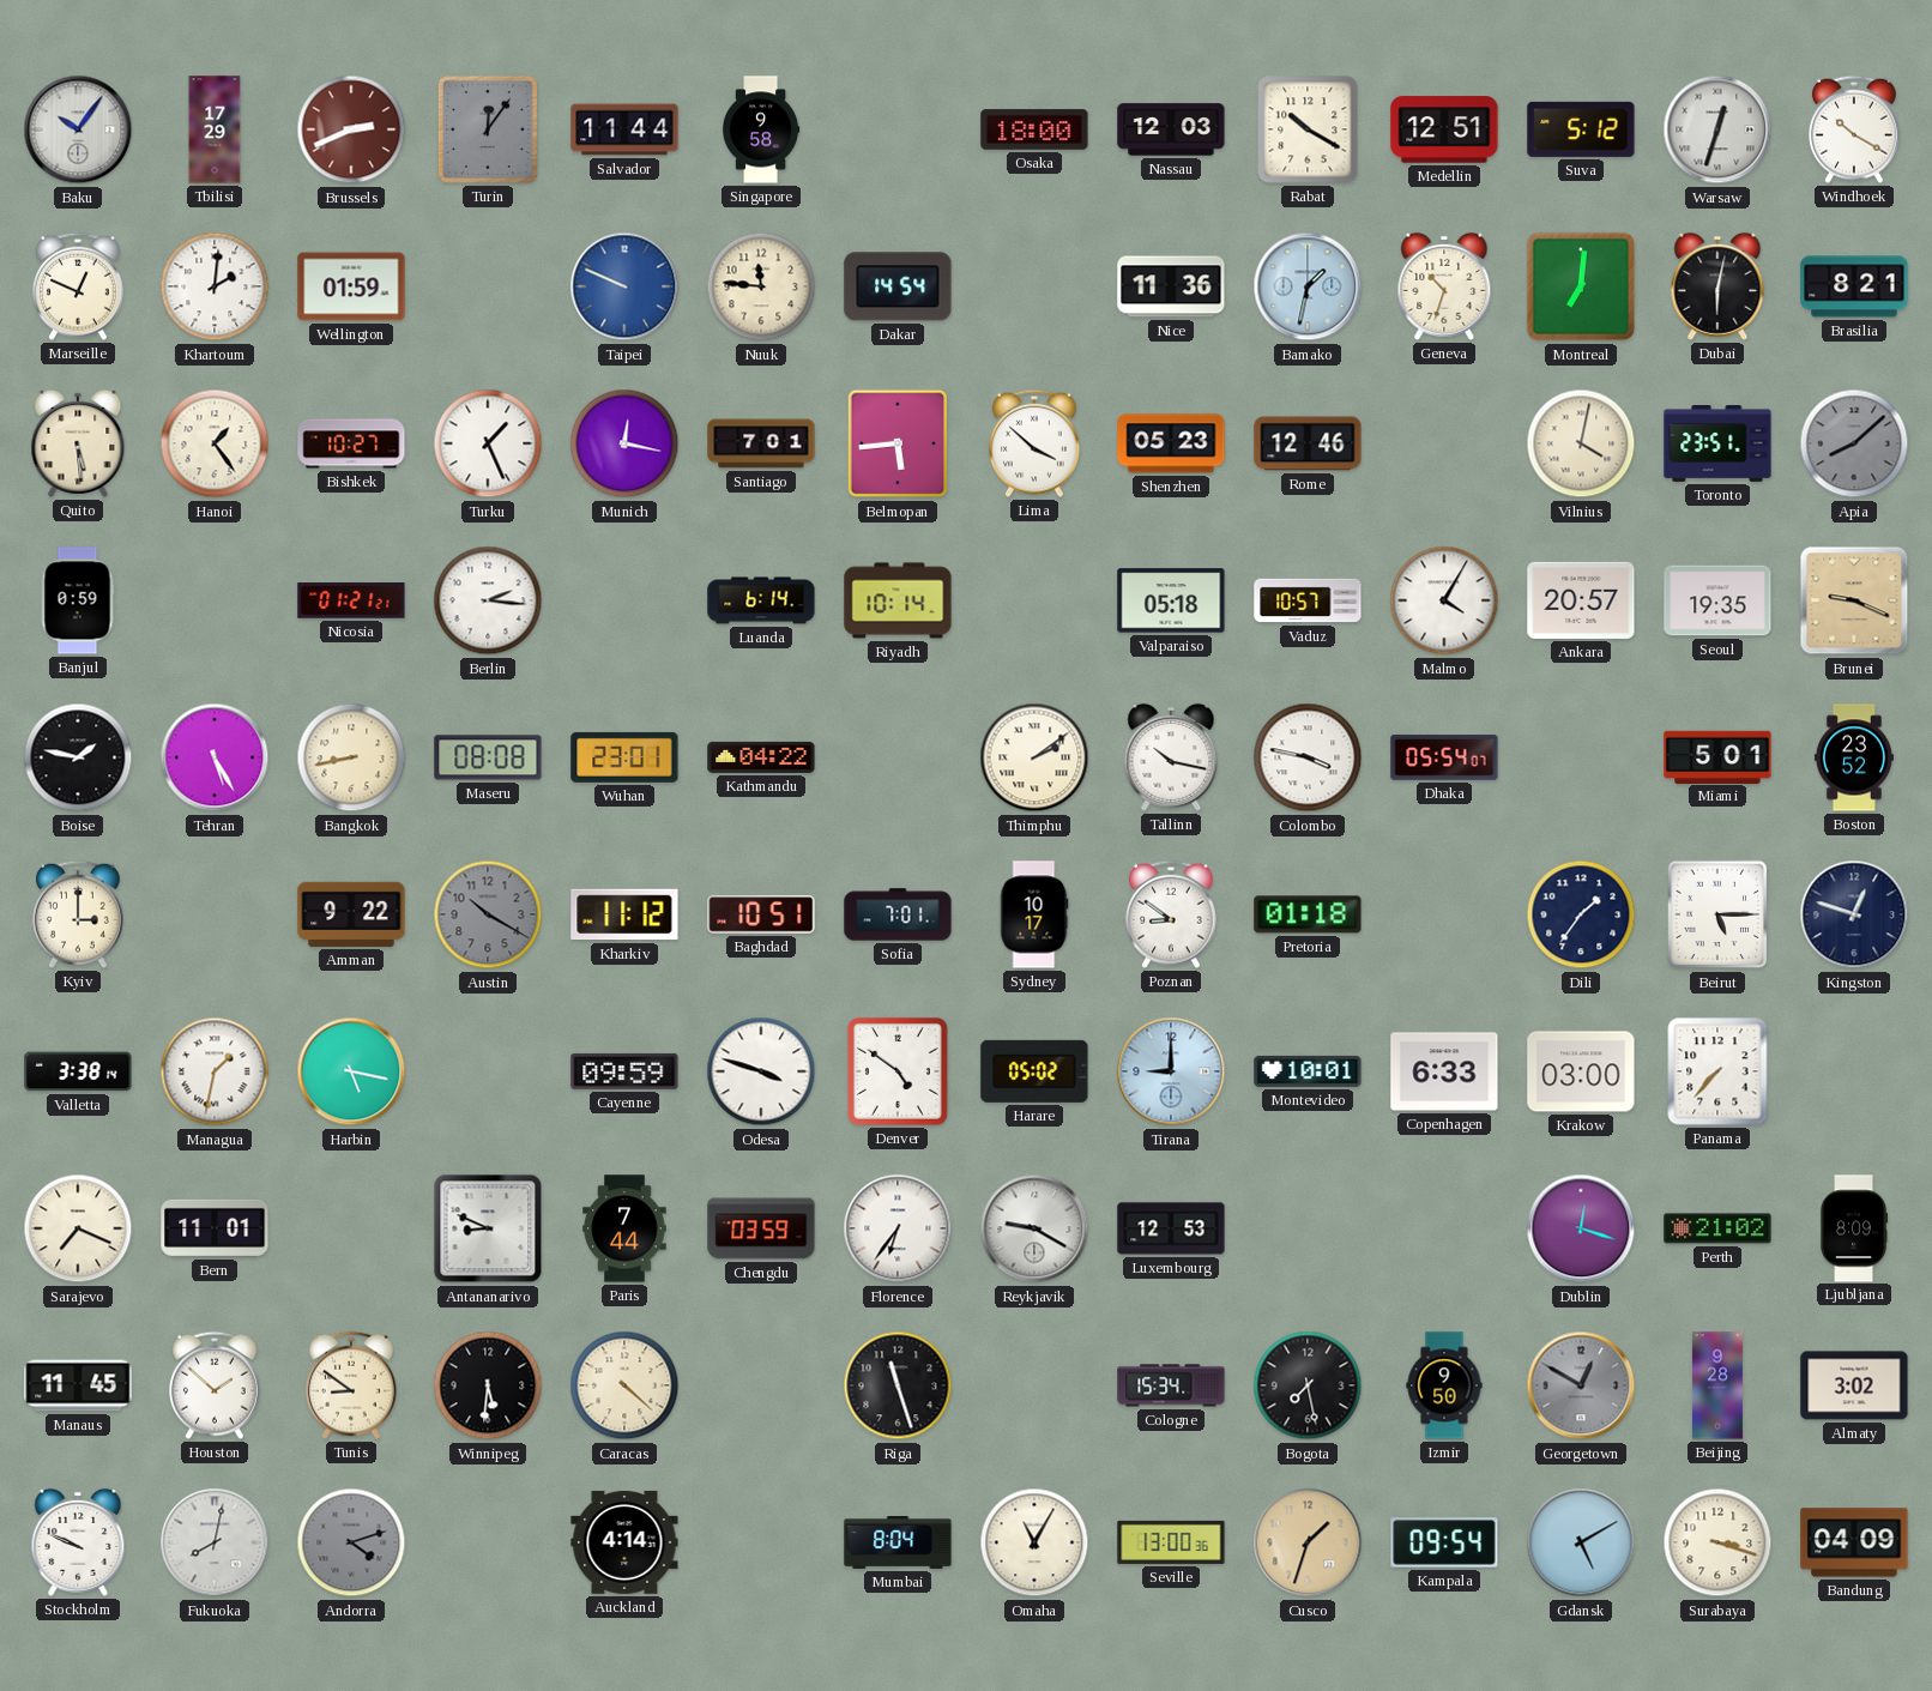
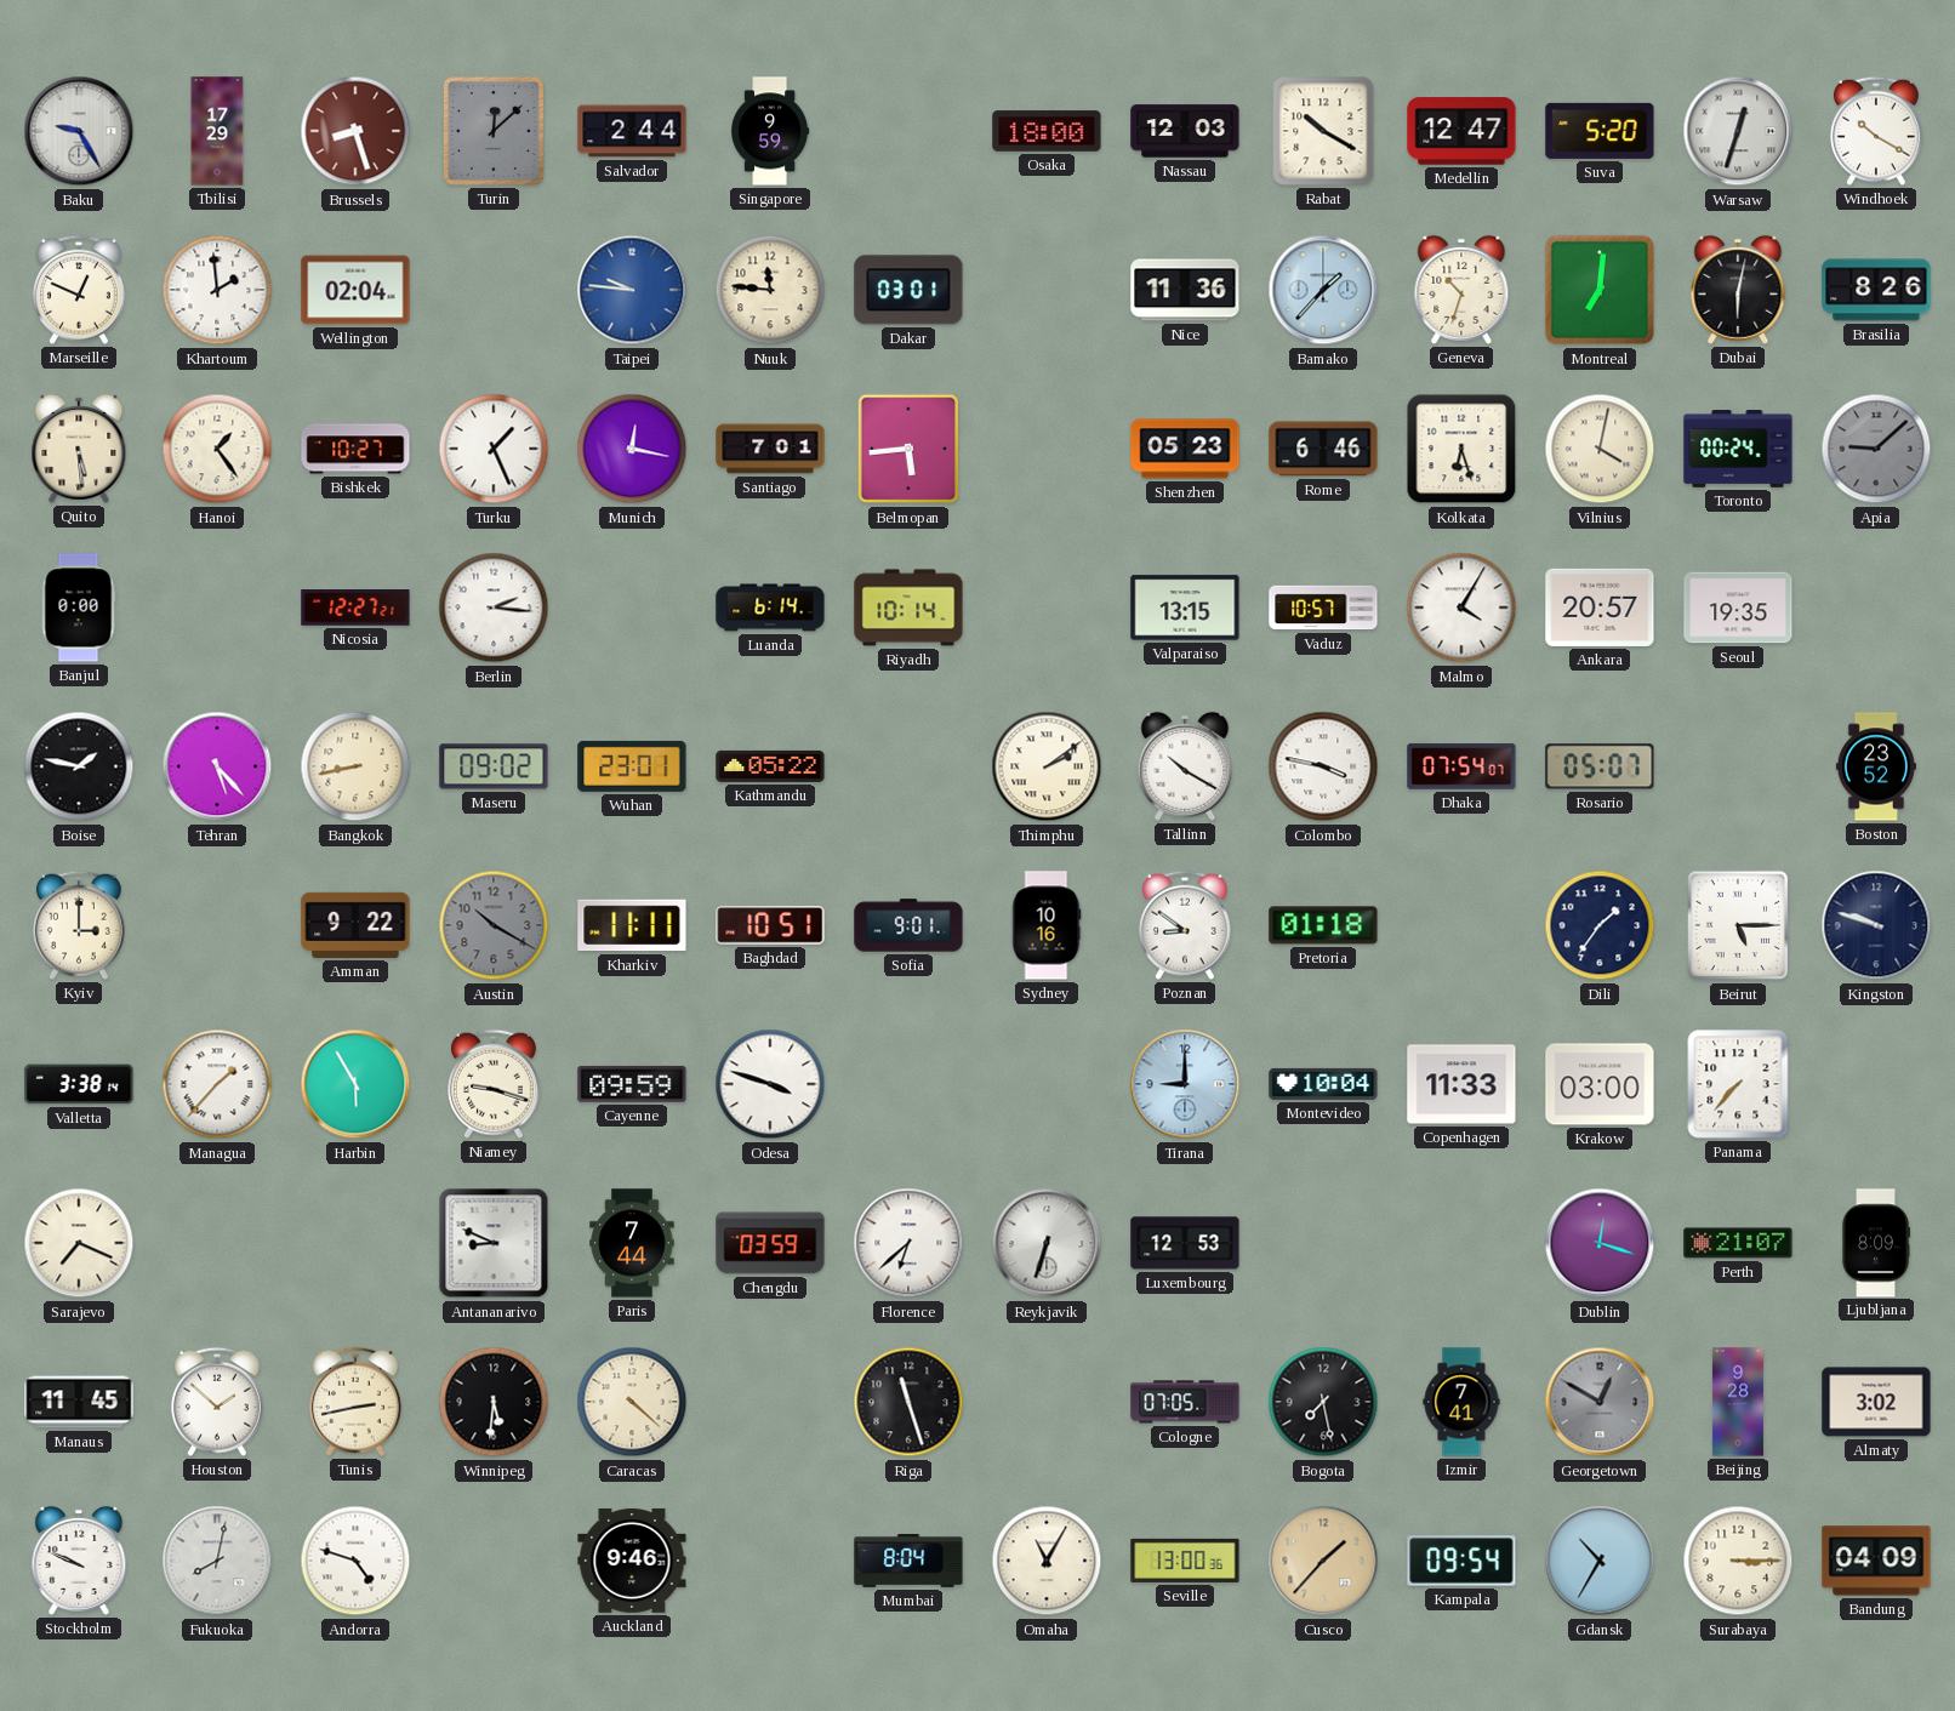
Baku: 10:06 -> 9:25 (79, 131)
Brussels: 2:41 -> 8:27 (355, 131)
Turin: 12:06 -> 12:08 (494, 131)
Salvador: 11:44 -> 2:44 (632, 131)
Singapore: 9:58 -> 9:59 (771, 131)
Medellin: 12:51 -> 12:47 (1461, 131)
Suva: 5:12 -> 5:20 (1600, 131)
Khartoum: 2:01 -> 1:59 (217, 290)
Wellington: 01:59 -> 02:04 (355, 290)
Taipei: 9:49 -> 9:46 (632, 290)
Dakar: 14:54 -> 03:01 (908, 290)
Bamako: 1:32 -> 1:37 (1323, 290)
Brasilia: 8:21 -> 8:26 (1876, 290)
Lima: 3:52 -> none (1034, 443)
Rome: 12:46 -> 6:46 (1323, 449)
Kolkata: none -> 6:27 (1461, 449)
Toronto: 23:51 -> 00:24 (1738, 450)
Apia: 8:08 -> 9:08 (1876, 449)
Banjul: 0:59 -> 0:00 (79, 608)
Nicosia: 01:21 -> 12:27 (355, 608)
Valparaiso: 05:18 -> 13:15 (1185, 608)
Brunei: 9:19 -> none (1854, 600)
Tehran: 5:25 -> 5:23 (217, 766)
Maseru: 08:08 -> 09:02 (494, 766)
Kathmandu: 04:22 -> 05:22 (770, 766)
Tallinn: 10:17 -> 10:20 (1185, 766)
Dhaka: 05:54 -> 07:54 (1461, 766)
Rosario: none -> 05:07 (1600, 766)
Miami: 5:01 -> none (1717, 756)
Kharkiv: 11:12 -> 11:11 (632, 925)
Sofia: 7:01 -> 9:01 (908, 925)
Sydney: 10:17 -> 10:16 (1047, 925)
Kingston: 12:48 -> 9:48 (1876, 925)
Managua: 1:32 -> 1:37 (217, 1084)
Harbin: 5:17 -> 5:55 (355, 1084)
Niamey: none -> 9:18 (494, 1084)
Denver: 4:51 -> none (898, 1071)
Harare: 05:02 -> none (1034, 1071)
Montevideo: 10:01 -> 10:04 (1323, 1084)
Copenhagen: 6:33 -> 11:33 (1461, 1084)
Bern: 11:01 -> none (215, 1228)
Florence: 6:36 -> 6:38 (908, 1243)
Reykjavik: 9:20 -> 6:33 (1047, 1243)
Perth: 21:02 -> 21:07 (1738, 1243)
Tunis: 8:51 -> 2:43 (355, 1402)
Cologne: 15:34 -> 07:05 (1185, 1402)
Izmir: 9:50 -> 7:41 (1461, 1402)
Andorra: 4:12 -> 4:48 (355, 1561)
Andorra dial: grey -> white (355, 1561)
Auckland: 4:14 -> 9:46 (632, 1561)
Cusco: 1:33 -> 1:37 (1323, 1561)
Gdansk: 5:10 -> 10:35 (1600, 1561)
Surabaya: 3:18 -> 3:15 (1738, 1561)
